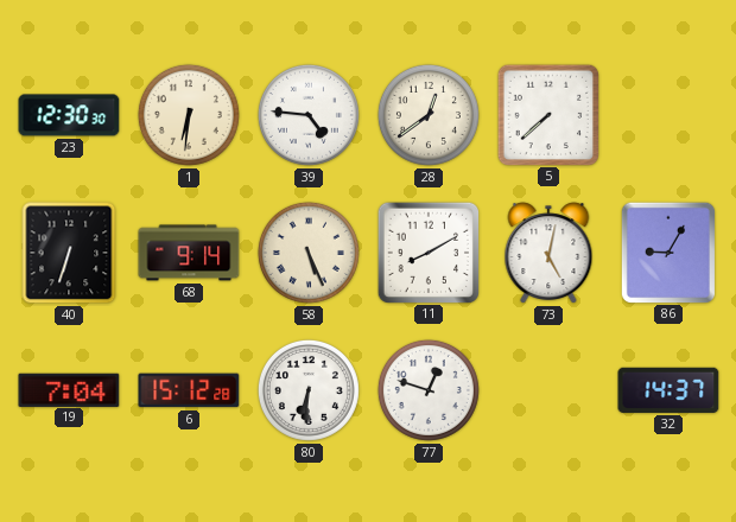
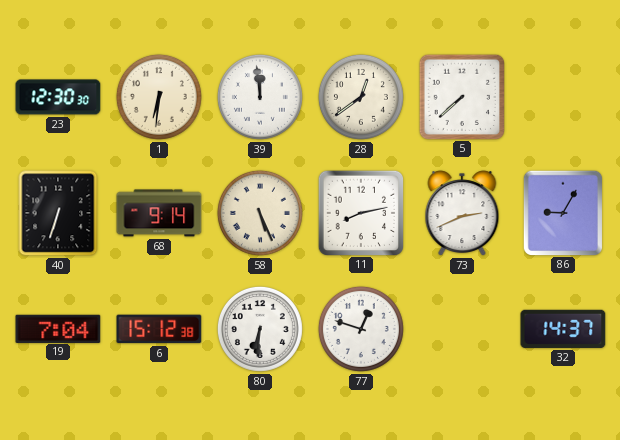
39: 4:46 -> 11:59 (260, 97)
11: 8:10 -> 8:13 (360, 212)
73: 5:02 -> 2:41 (462, 213)
6: 15:12:28 -> 15:12:38 (159, 329)
